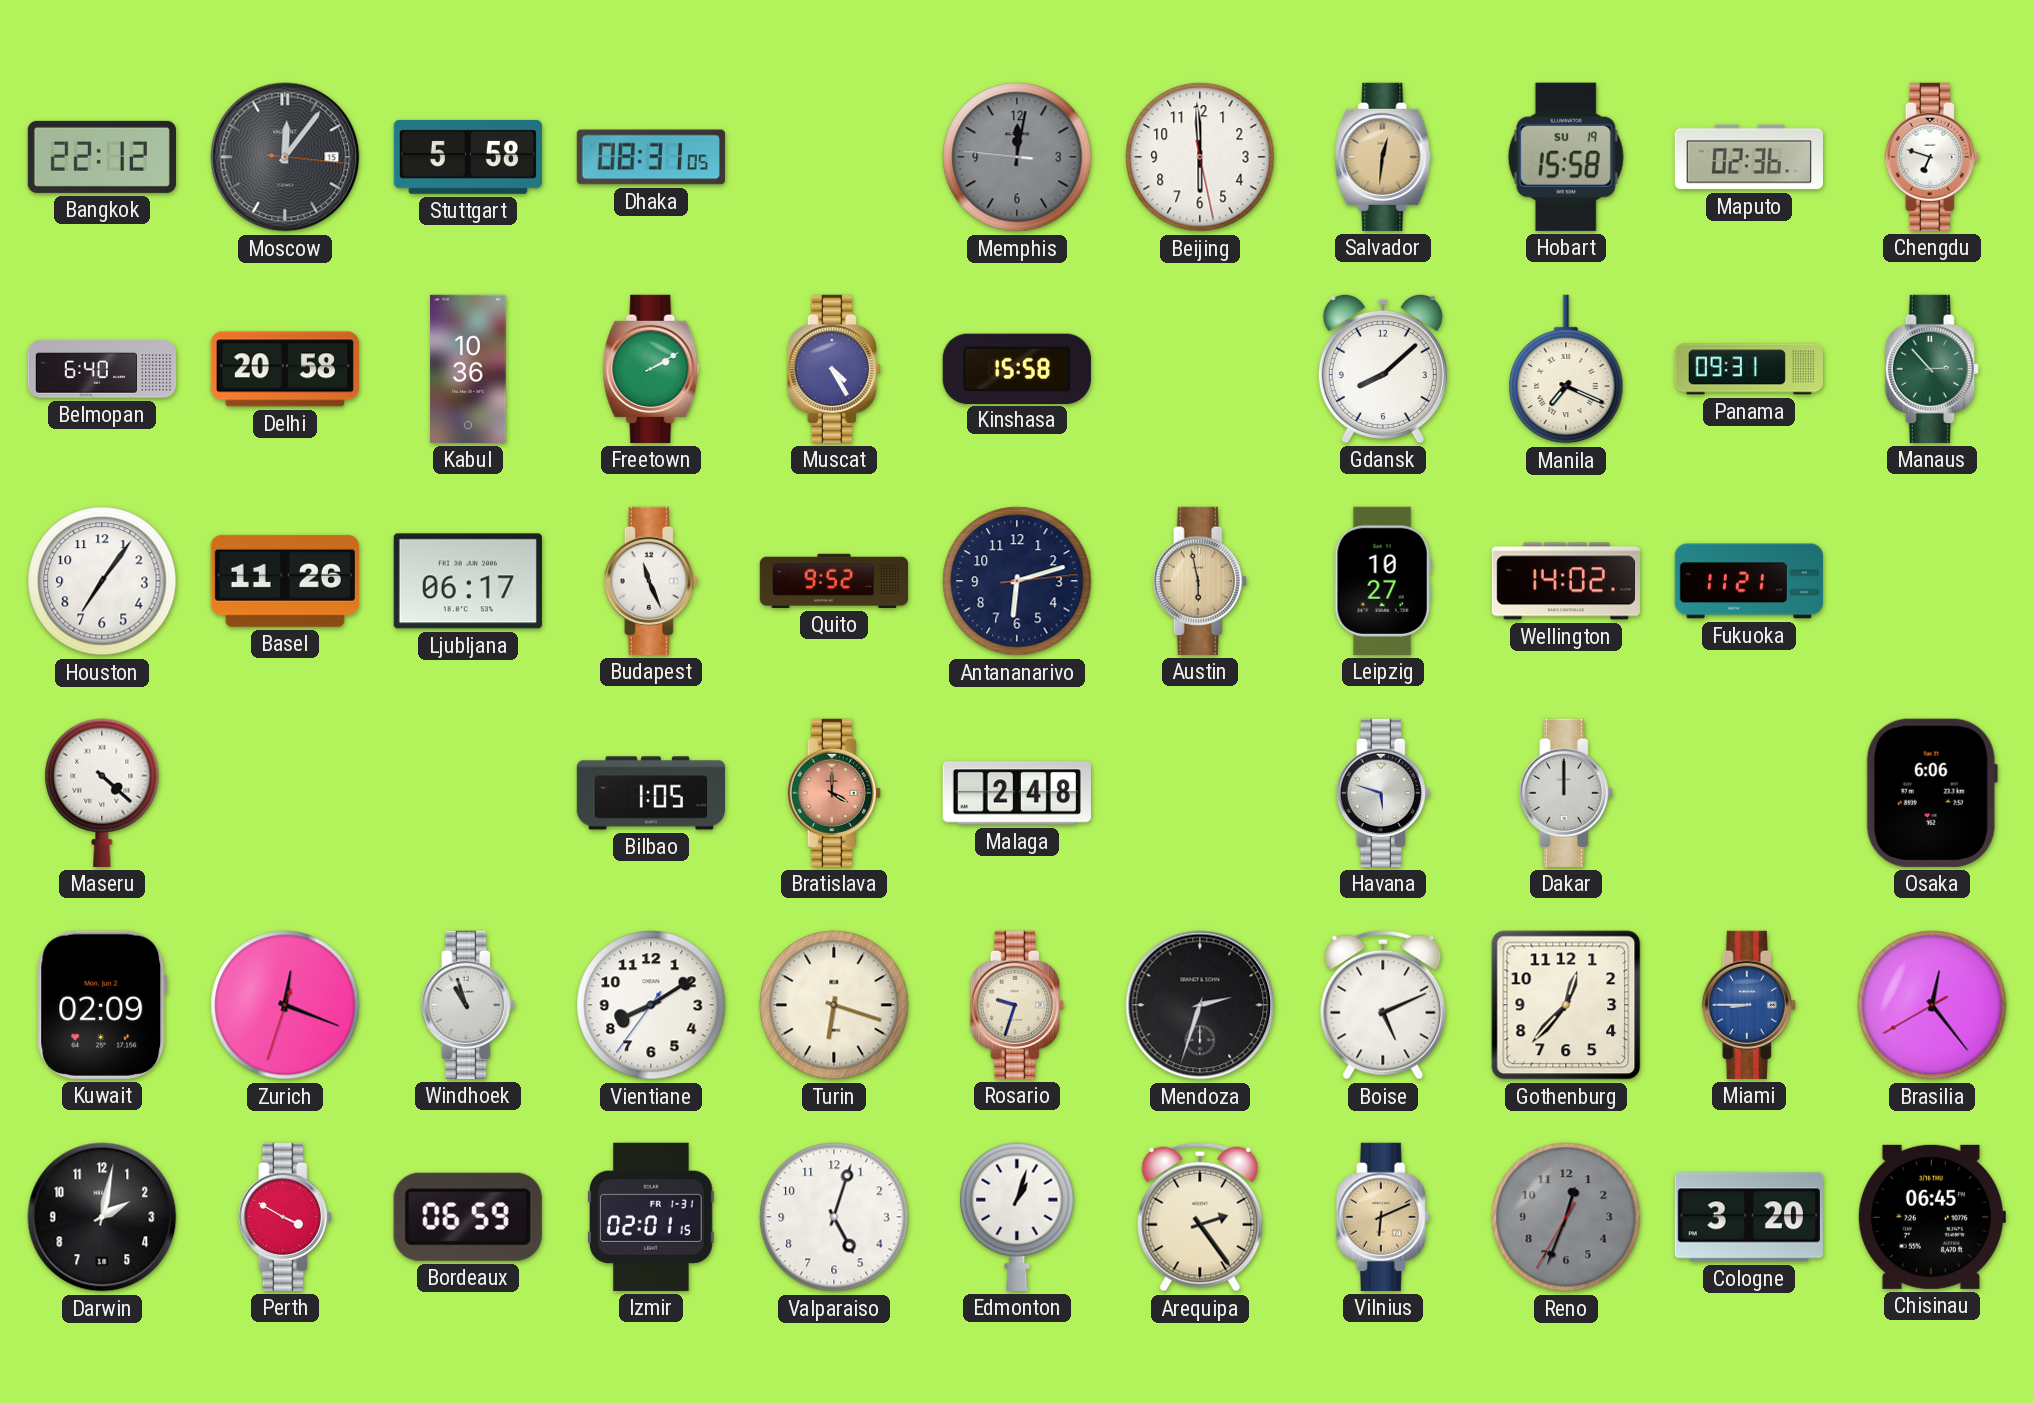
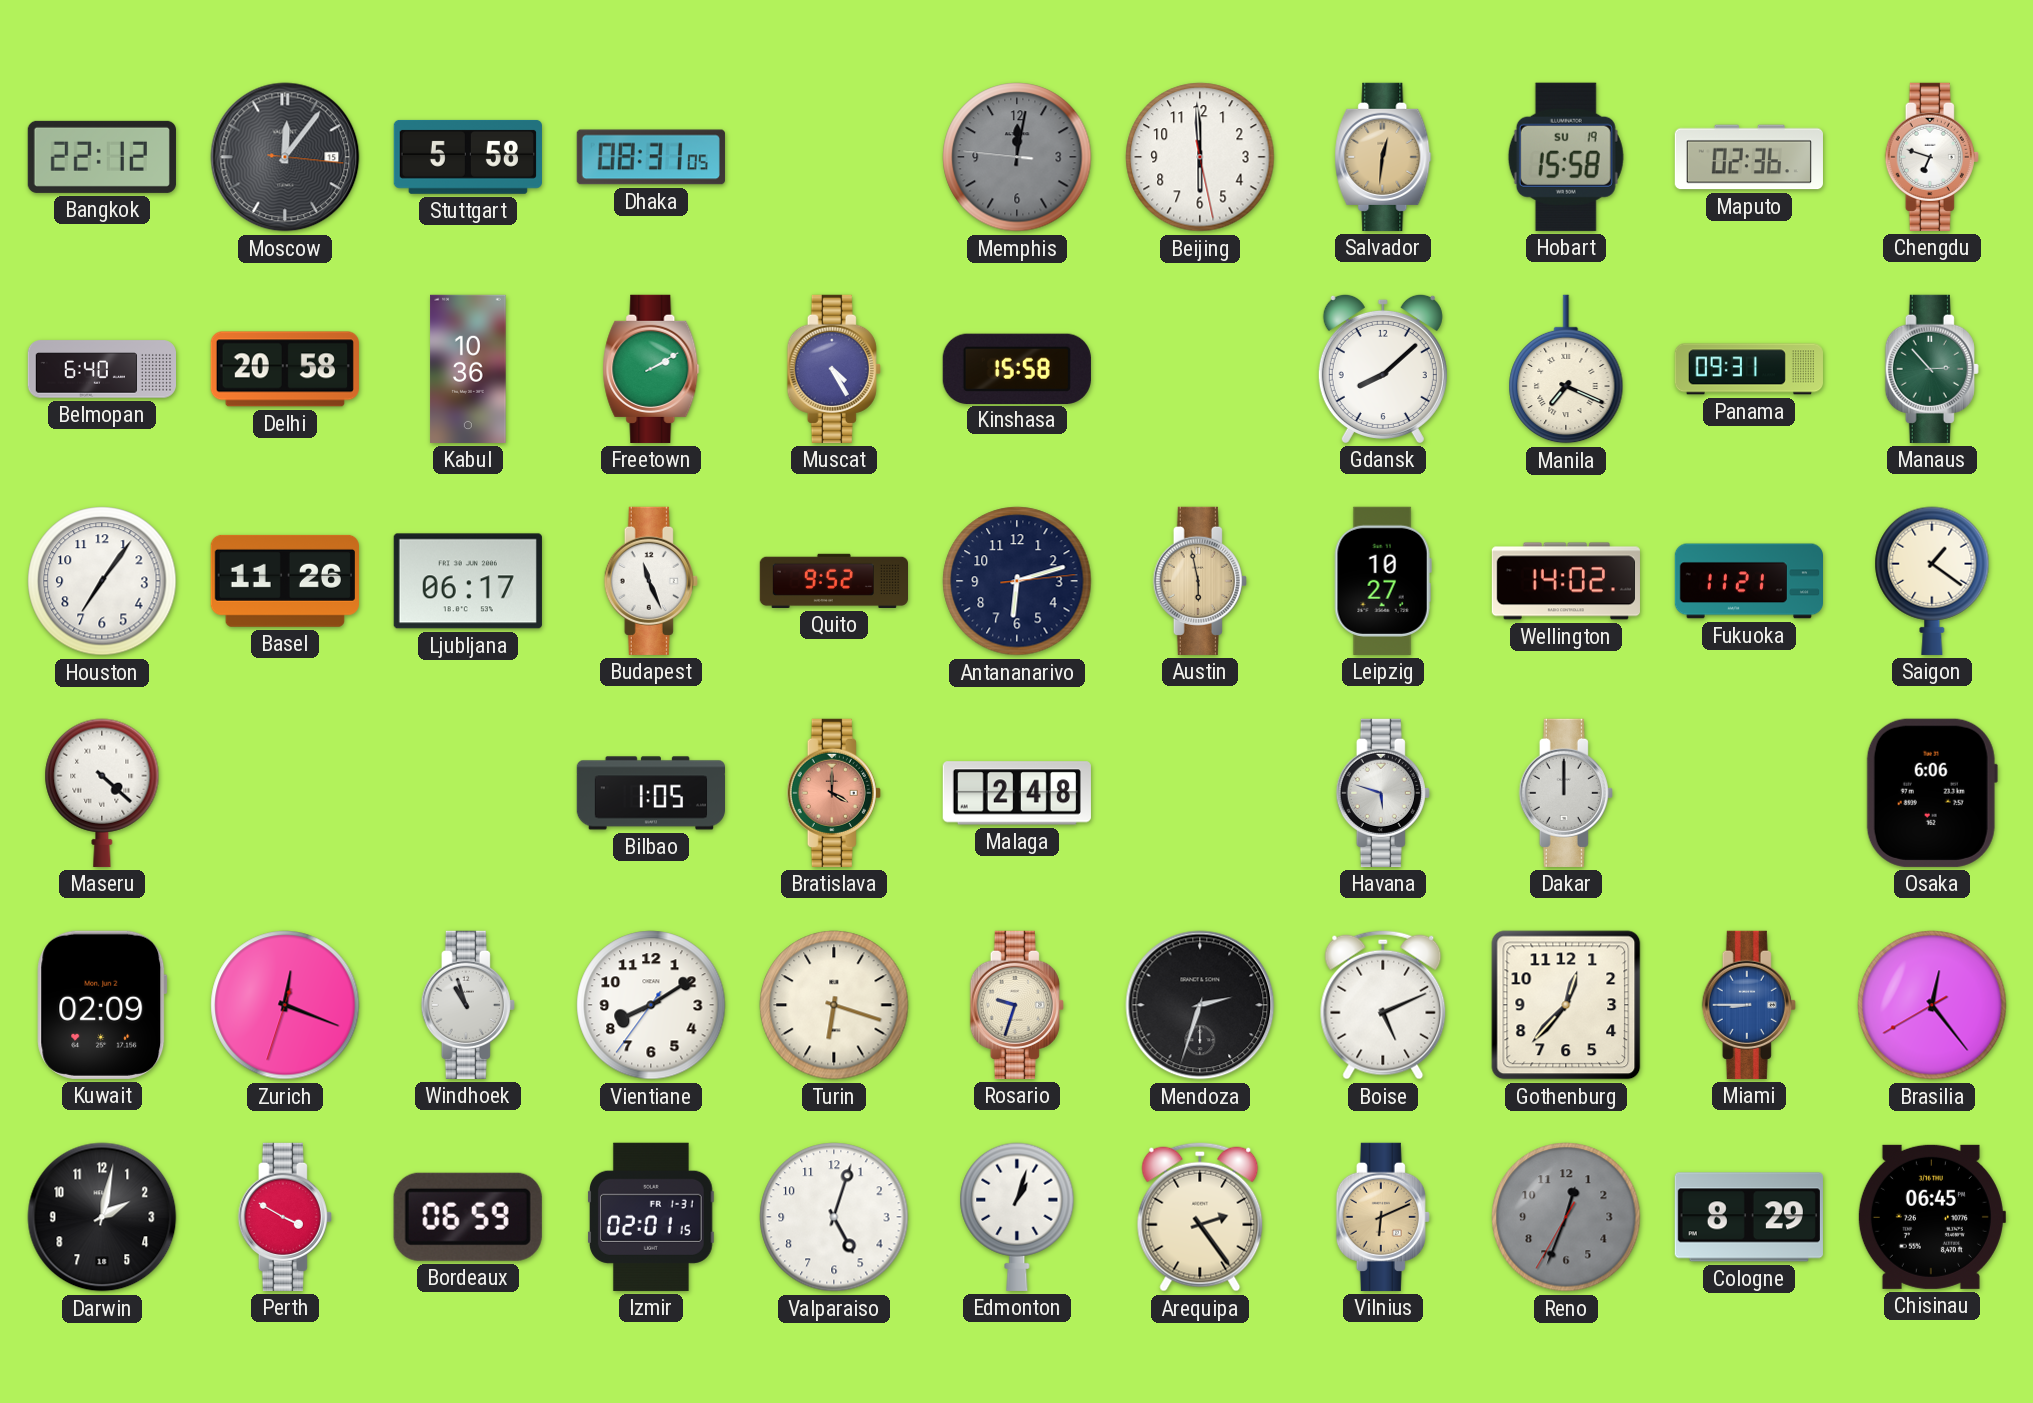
Saigon: none -> 1:21 (1932, 581)
Cologne: 3:20 -> 8:29 (1749, 1217)
